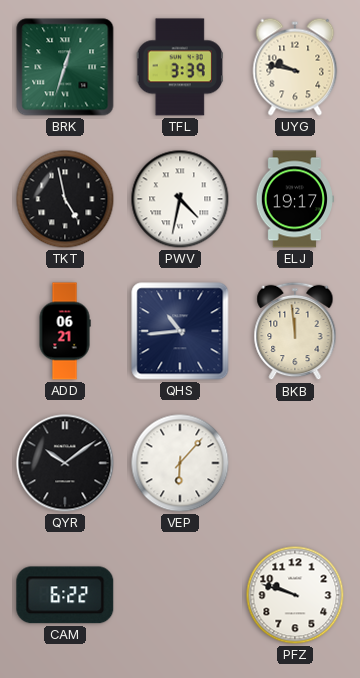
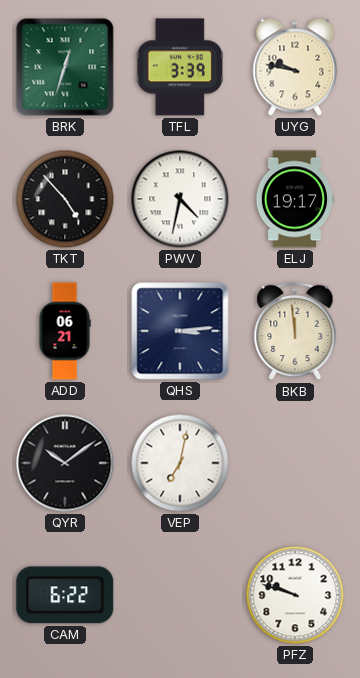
TKT: 4:58 -> 4:53 (65, 199)
QHS: 10:44 -> 3:14 (180, 331)
VEP: 6:07 -> 7:02 (180, 463)
